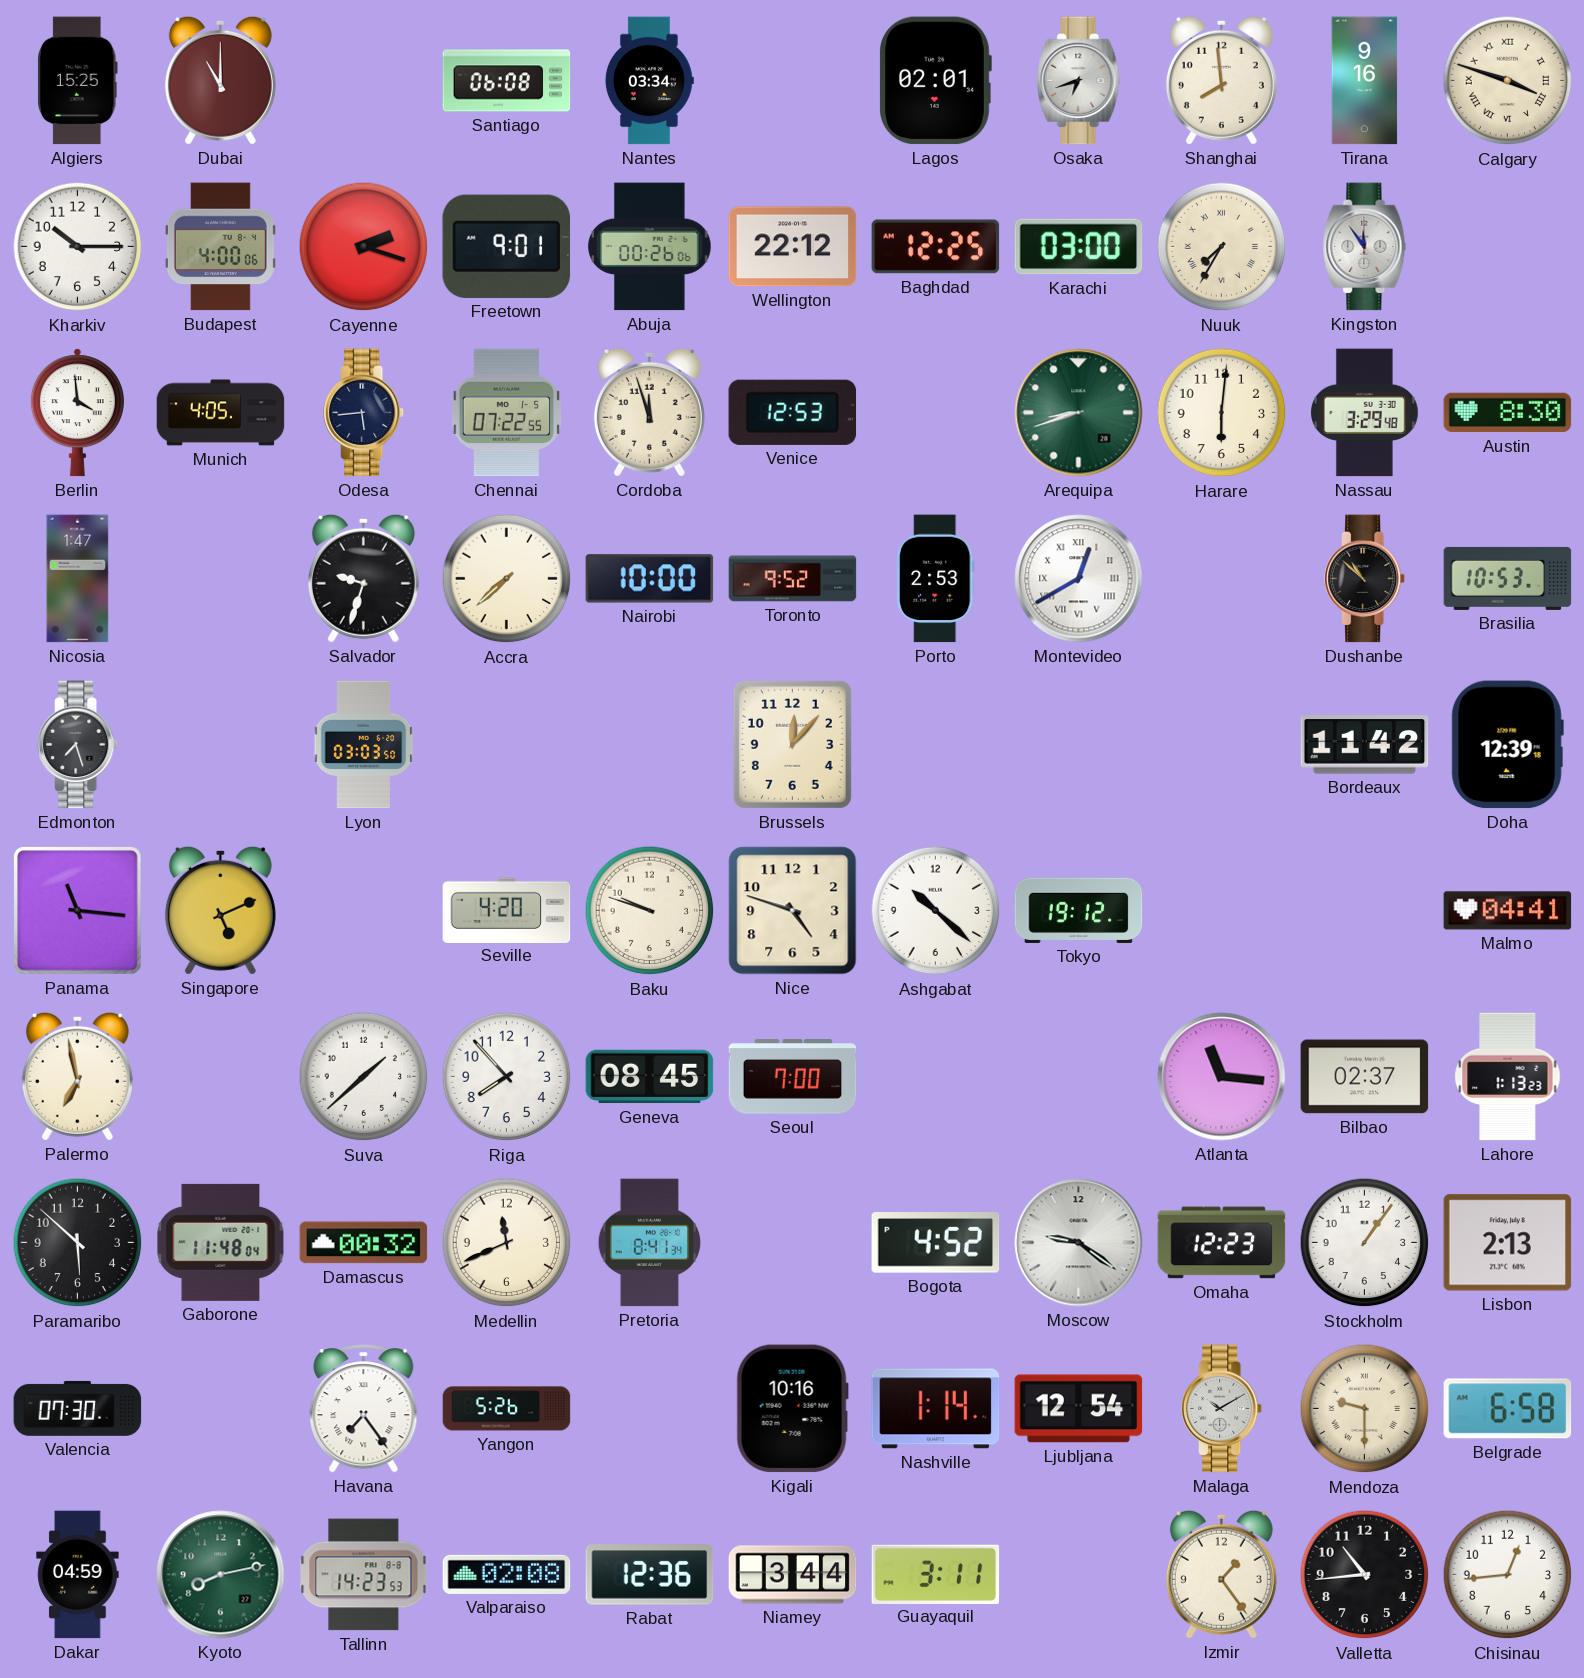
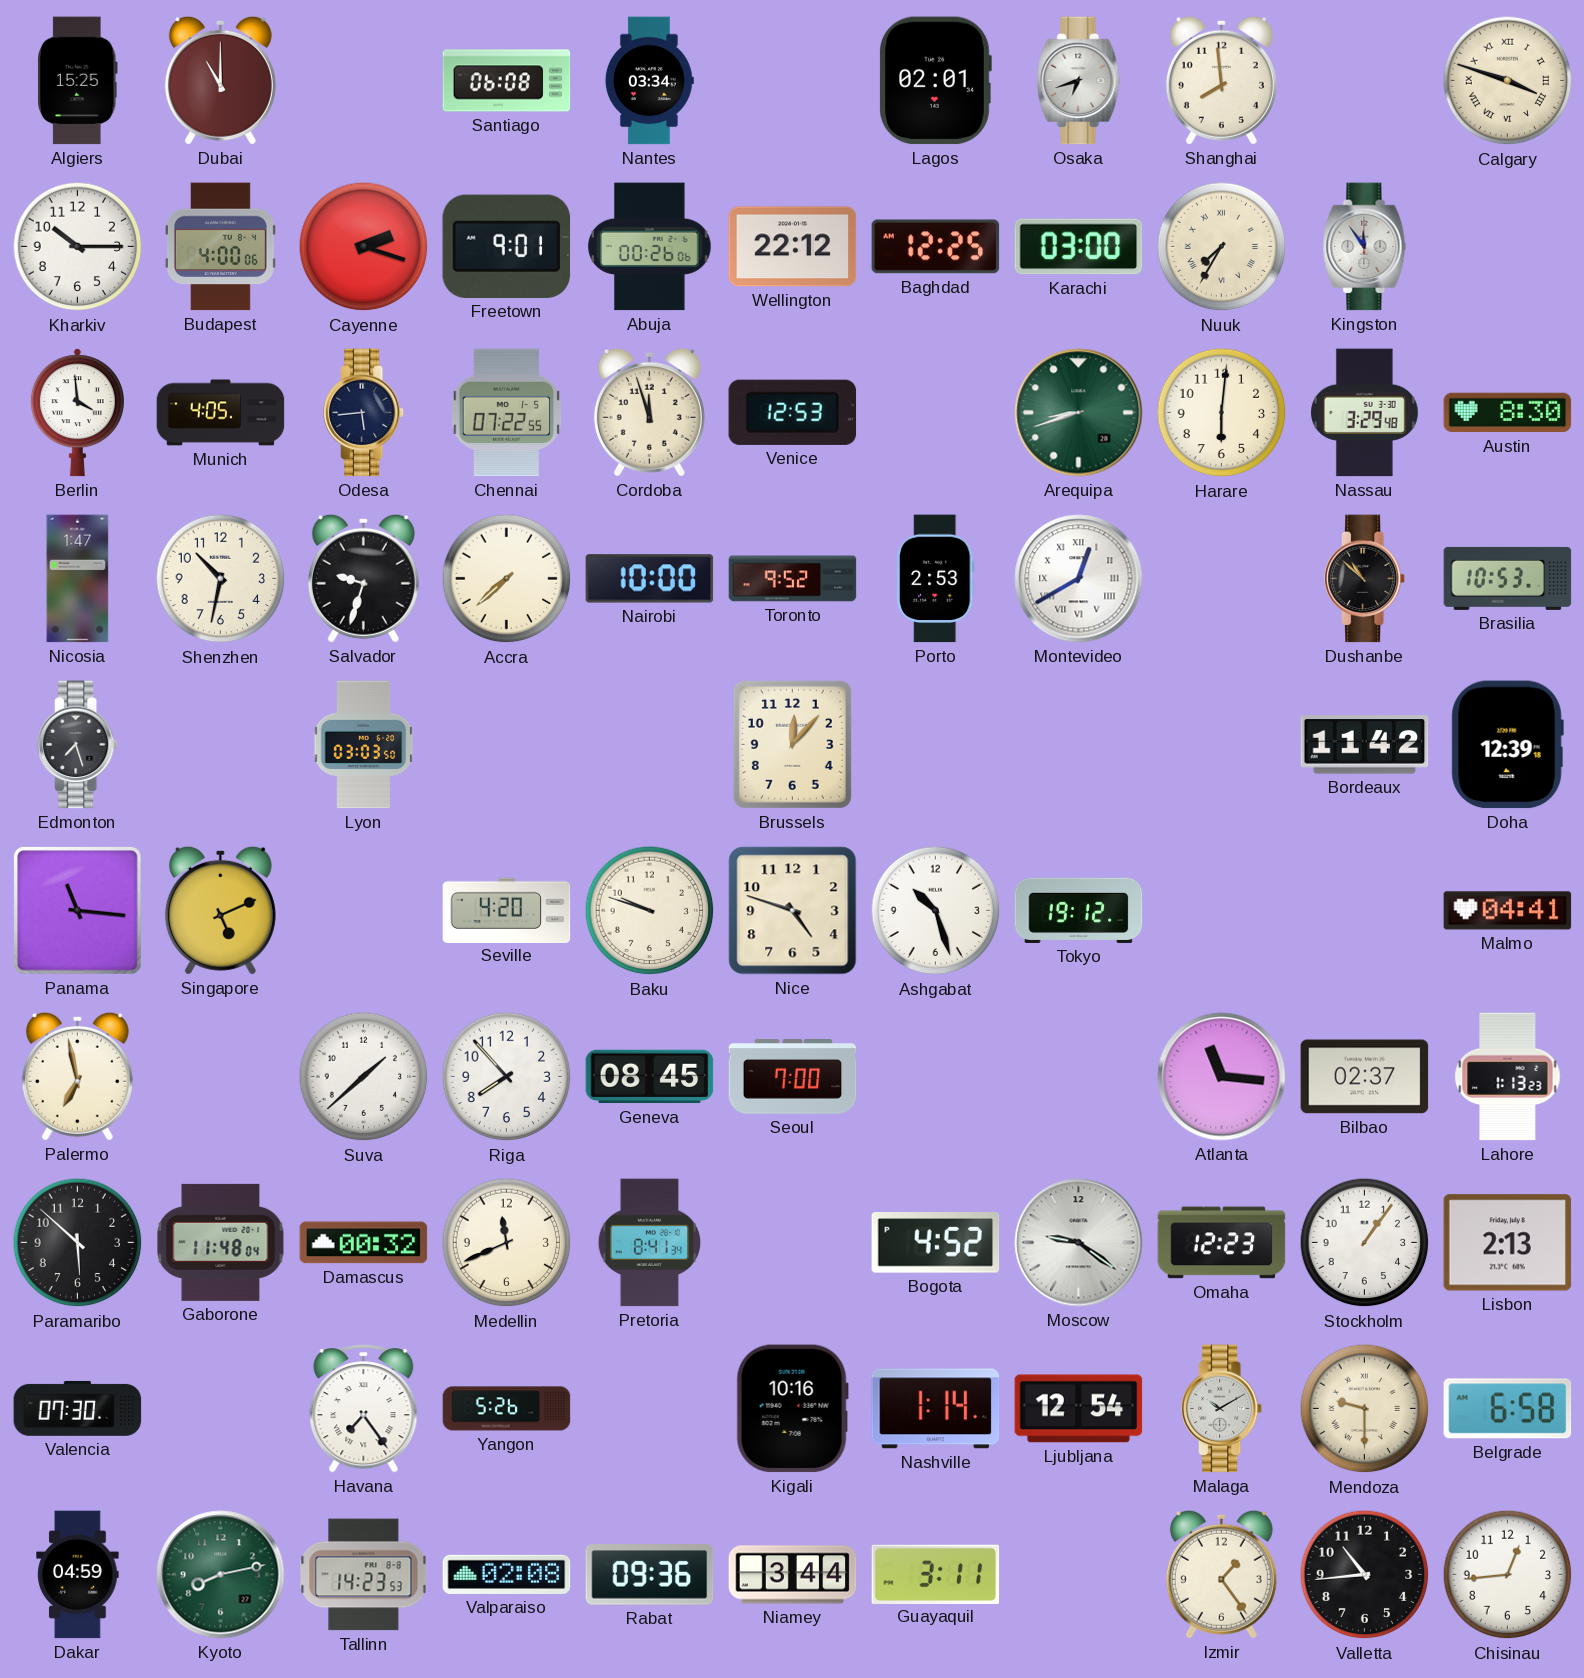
Tirana: 9:16 -> none (1365, 81)
Shenzhen: none -> 10:32 (221, 579)
Ashgabat: 10:22 -> 10:27 (936, 911)
Rabat: 12:36 -> 09:36 (650, 1575)
